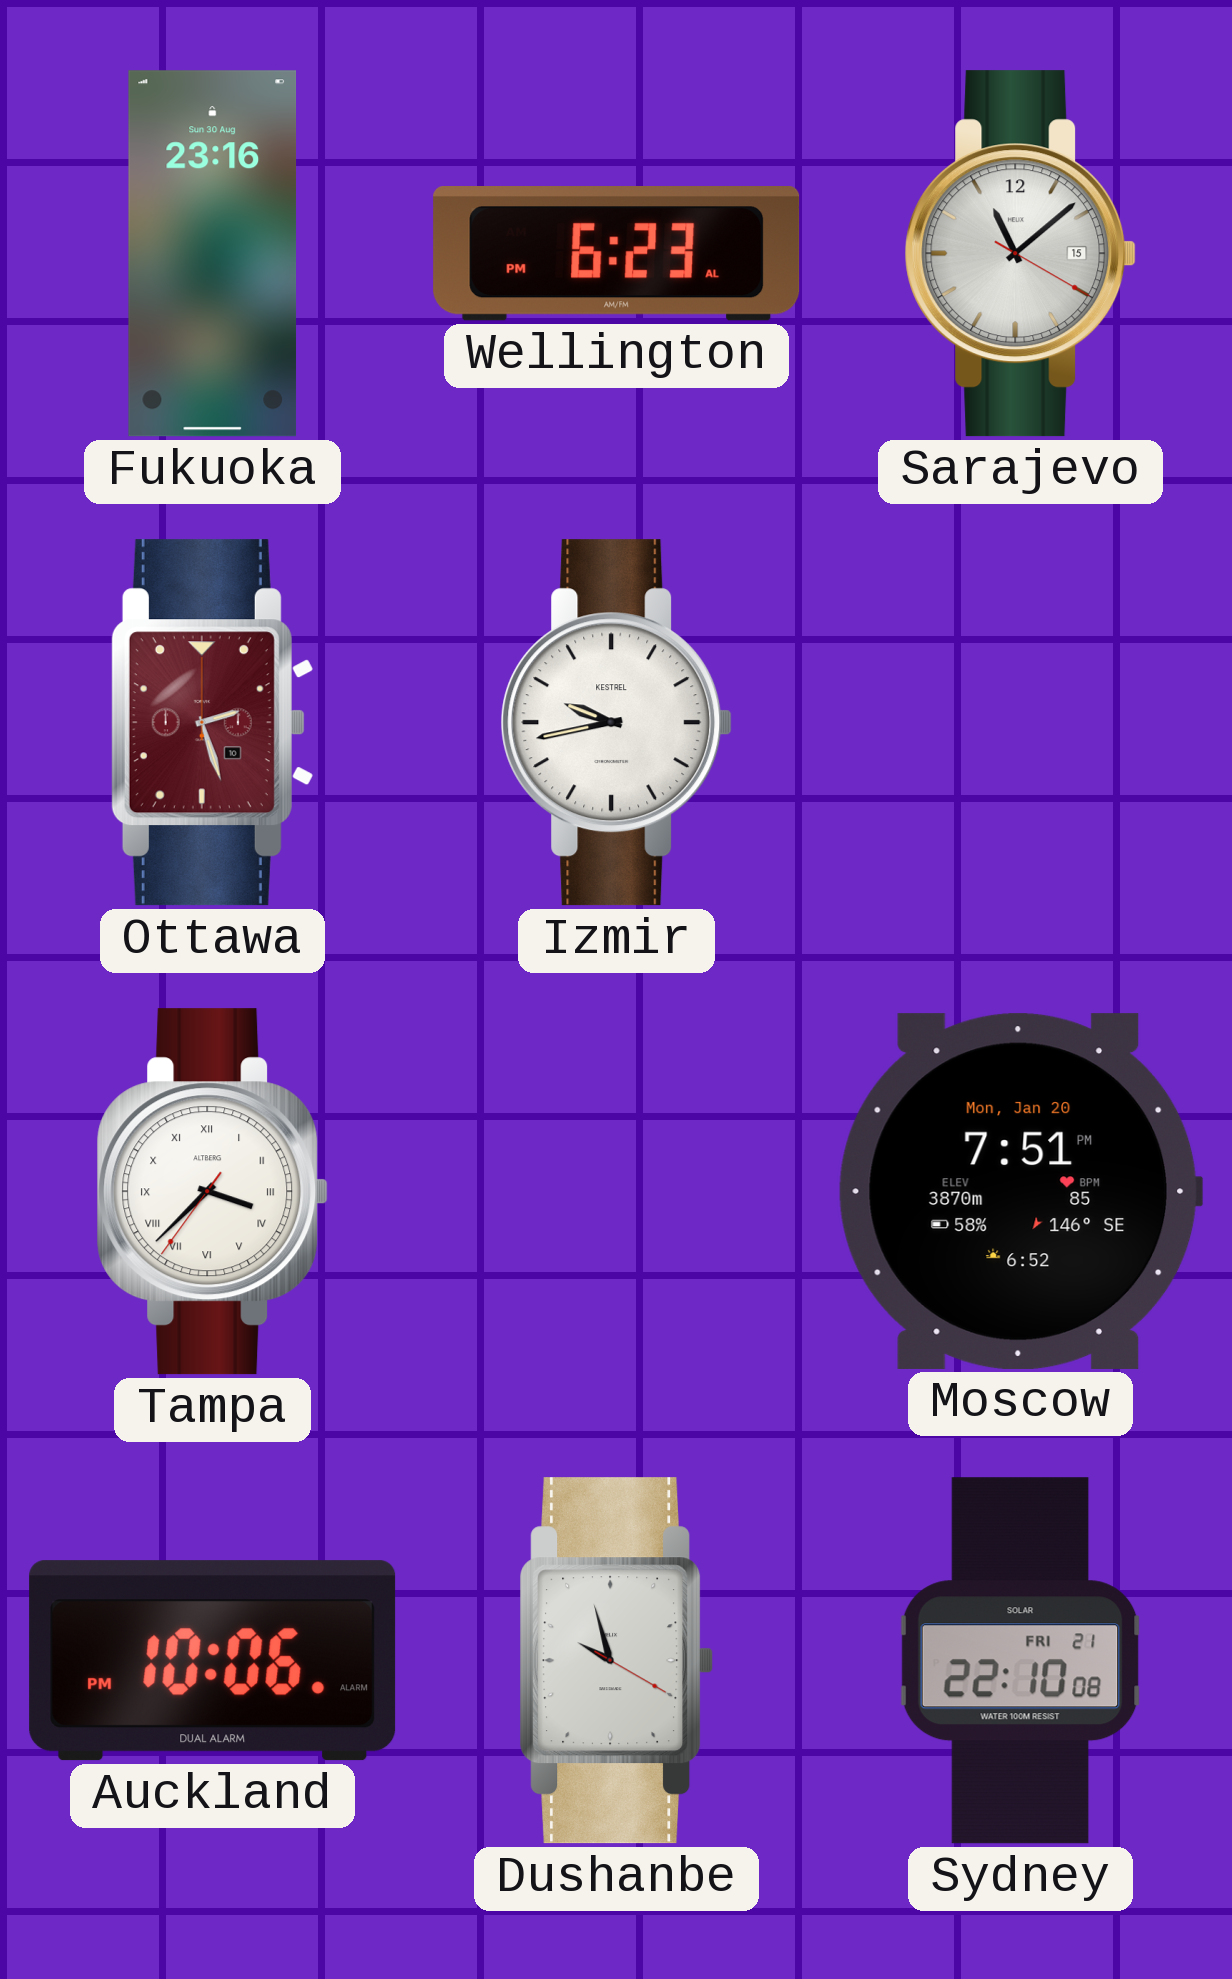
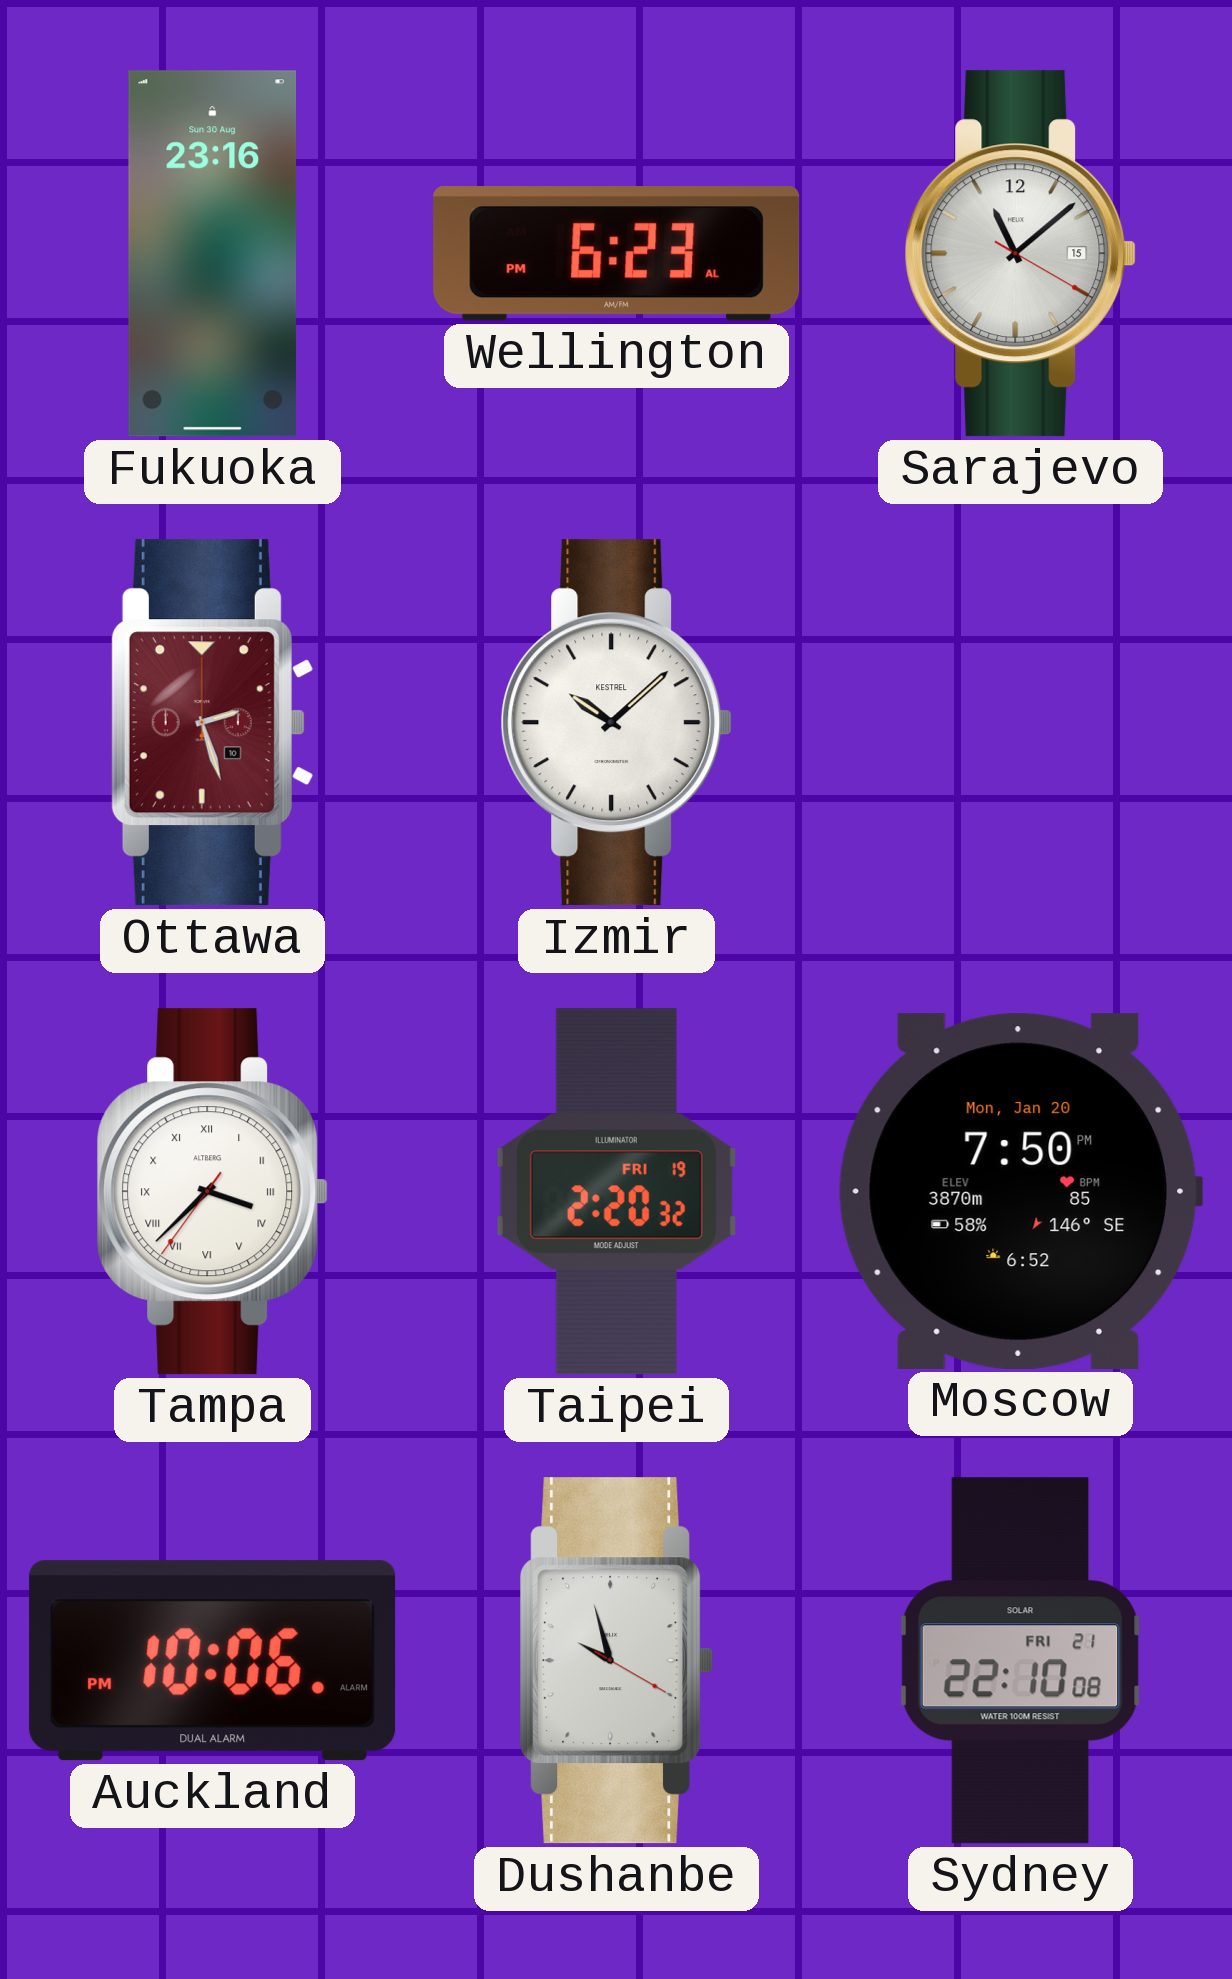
Izmir: 9:43 -> 10:08 (617, 723)
Taipei: none -> 2:20 (616, 1192)
Moscow: 7:51 -> 7:50 (1020, 1191)
